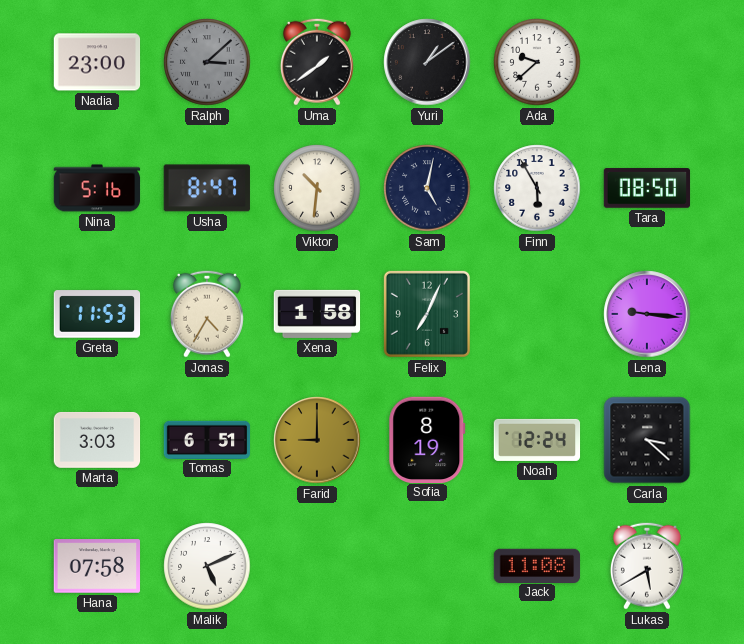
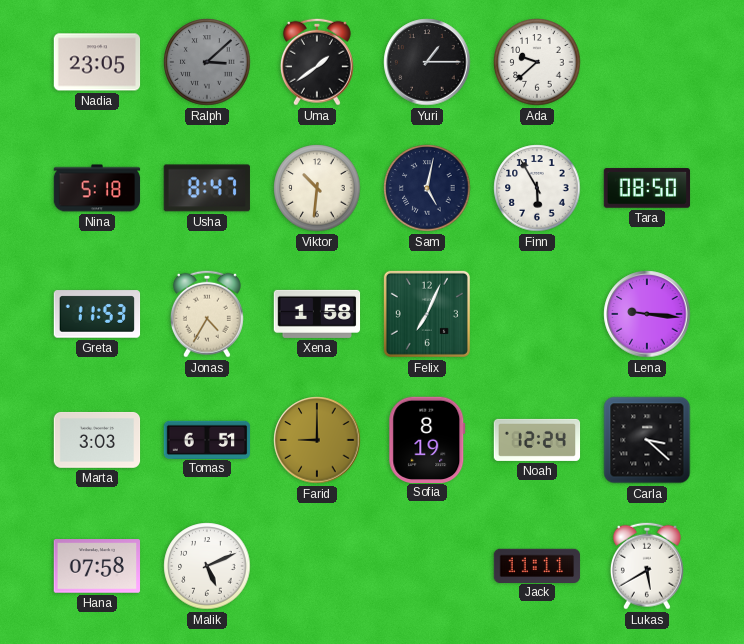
Nadia: 23:00 -> 23:05 (97, 62)
Yuri: 1:09 -> 1:15 (427, 62)
Nina: 5:16 -> 5:18 (97, 188)
Jack: 11:08 -> 11:11 (537, 565)
